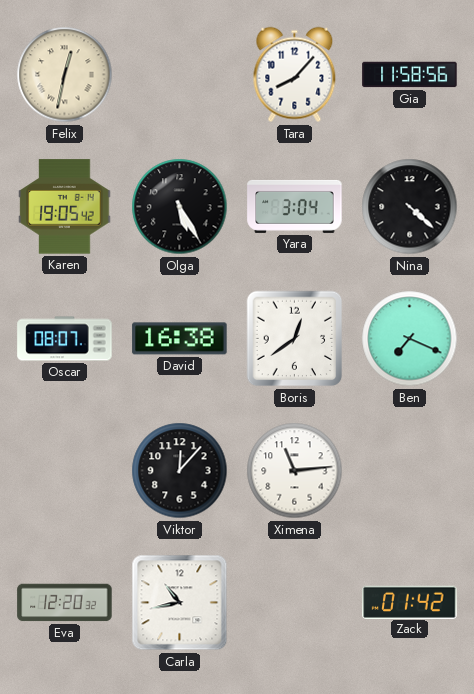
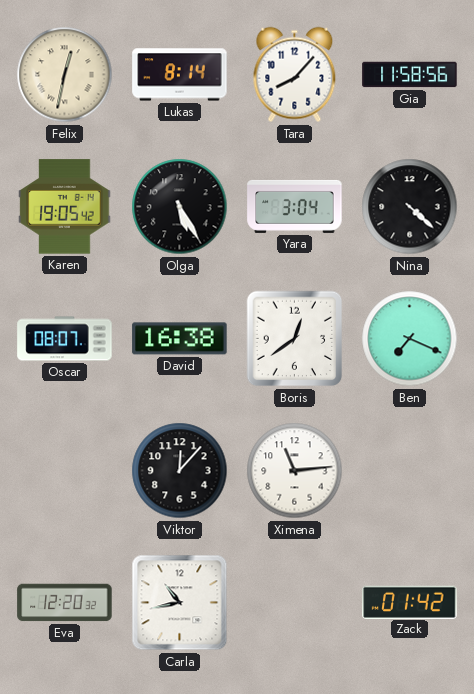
Lukas: none -> 8:14 (180, 75)
